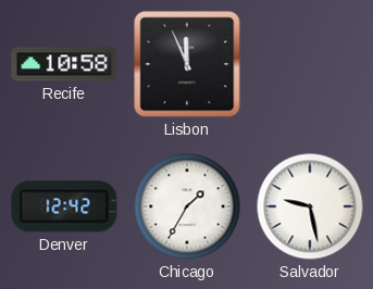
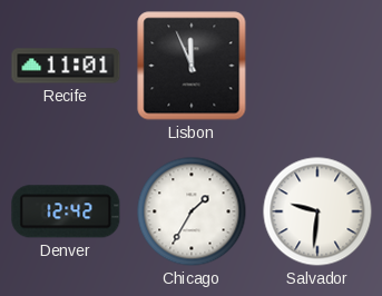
Recife: 10:58 -> 11:01 (66, 66)
Salvador: 9:28 -> 9:31 (317, 211)
